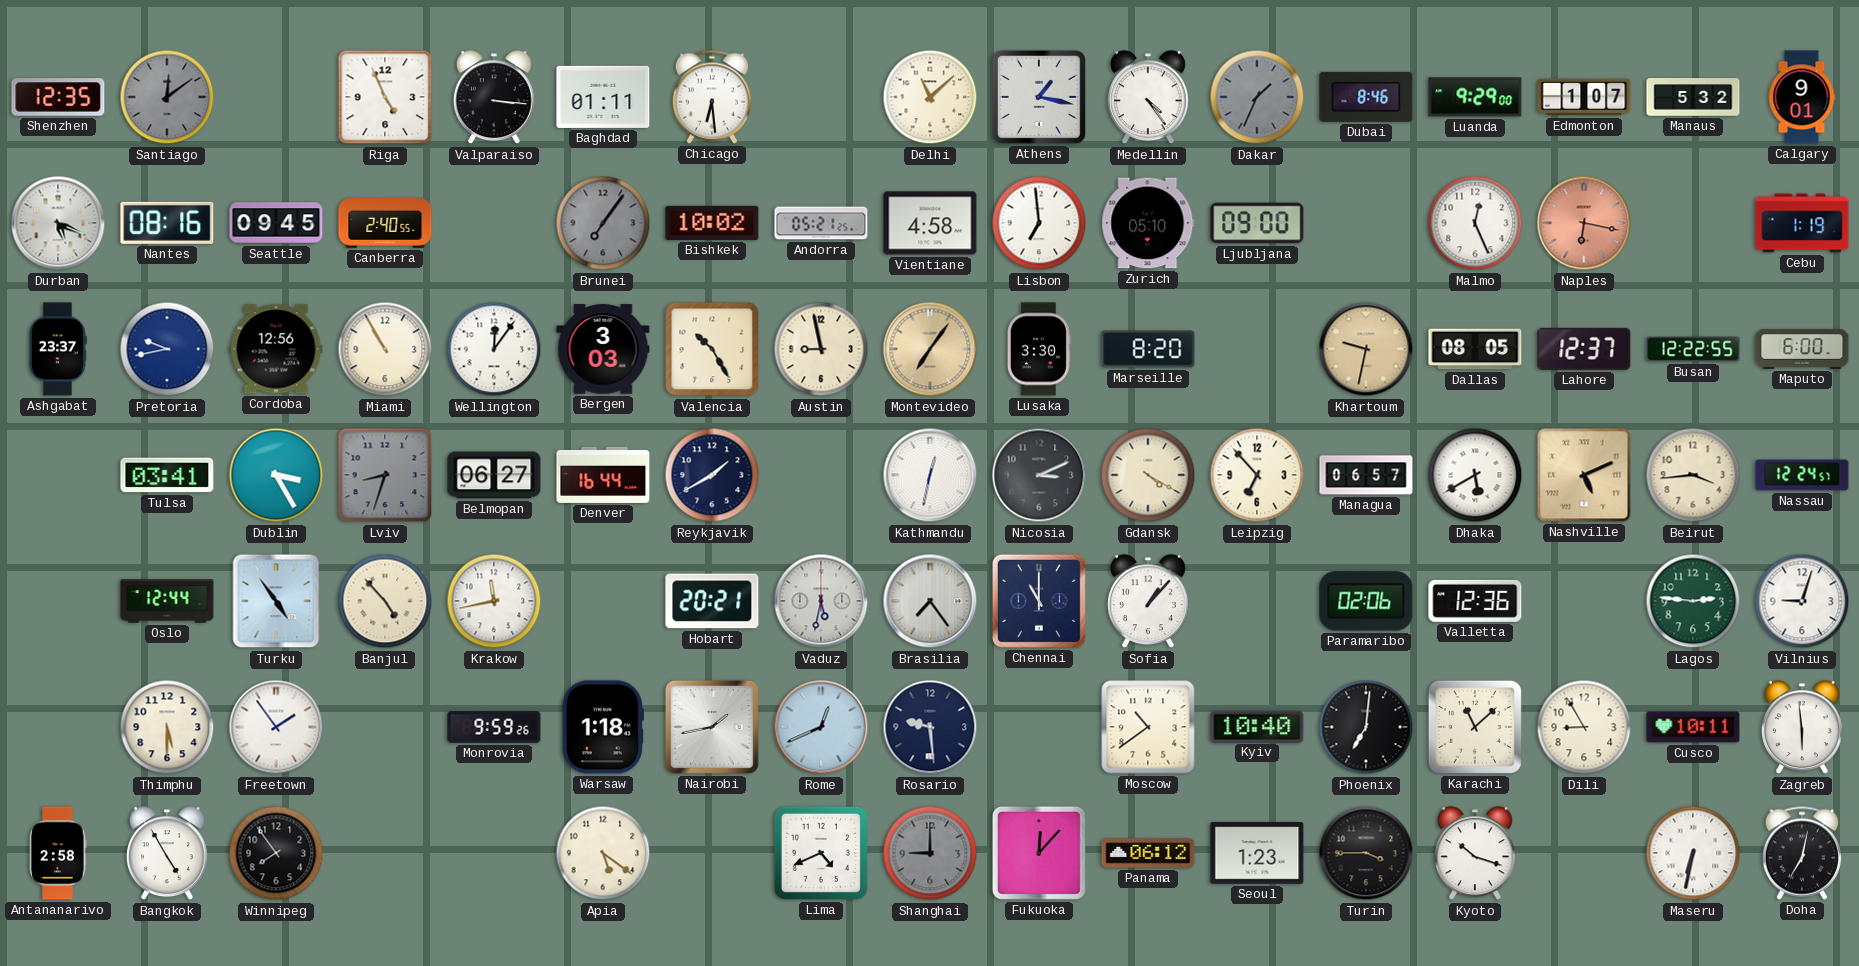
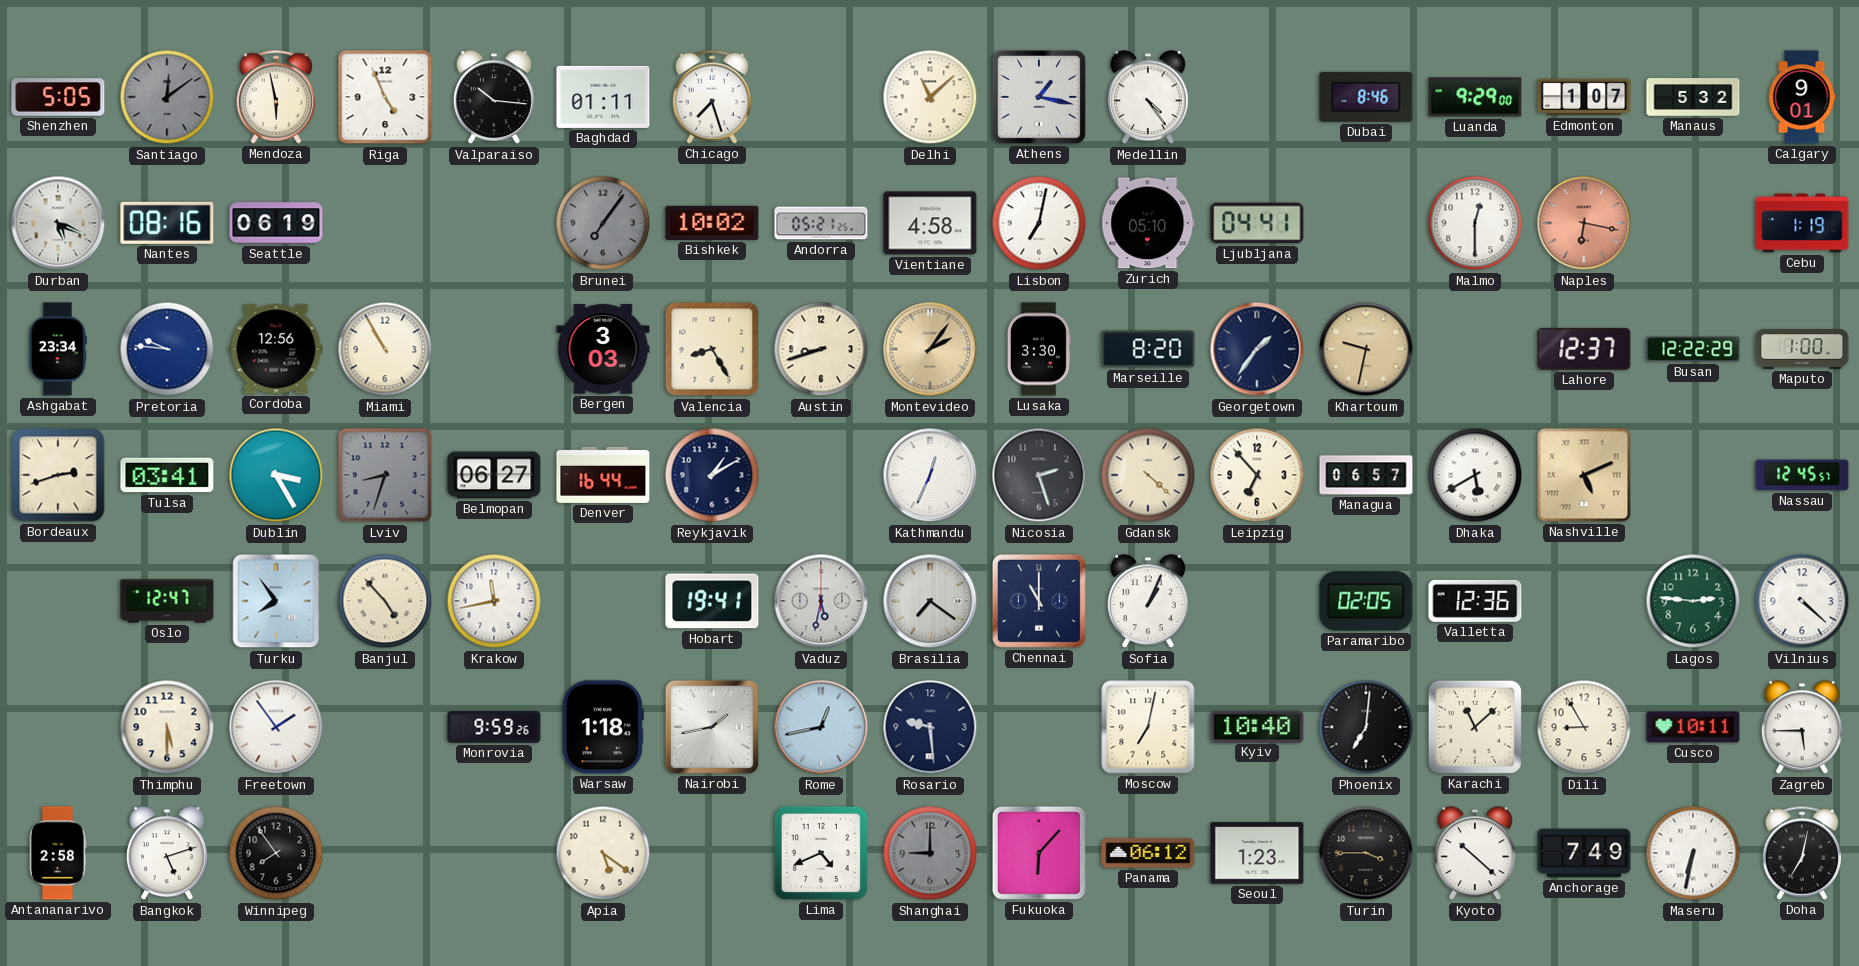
Shenzhen: 12:35 -> 5:05 (58, 97)
Mendoza: none -> 5:58 (276, 97)
Valparaiso: 3:16 -> 10:16 (494, 98)
Chicago: 6:29 -> 7:27 (712, 97)
Dakar: 1:34 -> none (1257, 97)
Seattle: 09:45 -> 06:19 (276, 223)
Canberra: 2:40 -> none (385, 224)
Lisbon: 6:59 -> 7:02 (1039, 223)
Ljubljana: 09:00 -> 04:41 (1257, 223)
Malmo: 12:26 -> 12:30 (1475, 223)
Ashgabat: 23:37 -> 23:34 (58, 349)
Pretoria: 9:43 -> 9:46 (167, 349)
Wellington: 12:06 -> none (494, 349)
Valencia: 10:25 -> 8:25 (712, 349)
Austin: 8:58 -> 8:42 (821, 349)
Montevideo: 7:06 -> 2:06 (930, 349)
Georgetown: none -> 1:36 (1257, 349)
Dallas: 08:05 -> none (1475, 349)
Busan: 12:22:55 -> 12:22:29 (1693, 349)
Maputo: 6:00 -> 1:00 (1802, 350)
Bordeaux: none -> 2:42 (58, 475)
Reykjavik: 1:40 -> 1:10 (712, 475)
Kathmandu: 12:32 -> 12:34 (930, 475)
Nicosia: 3:11 -> 2:27 (1039, 475)
Gdansk: 4:20 -> 4:22 (1148, 475)
Beirut: 3:44 -> none (1693, 475)
Nassau: 12:24 -> 12:45 (1802, 475)
Oslo: 12:44 -> 12:47 (167, 601)
Turku: 4:54 -> 7:54 (276, 601)
Hobart: 20:21 -> 19:41 (712, 601)
Brasilia: 7:24 -> 7:21 (930, 601)
Sofia: 1:07 -> 1:04 (1148, 602)
Paramaribo: 02:06 -> 02:05 (1366, 601)
Vilnius: 9:03 -> 4:22 (1802, 601)
Rome: 12:41 -> 12:43 (821, 727)
Moscow: 10:39 -> 7:02 (1148, 727)
Zagreb: 5:59 -> 5:45 (1802, 728)
Bangkok: 4:55 -> 5:12 (167, 854)
Fukuoka: 12:07 -> 6:07 (1039, 853)
Kyoto: 10:18 -> 10:22 (1475, 854)
Anchorage: none -> 7:49 (1584, 853)
